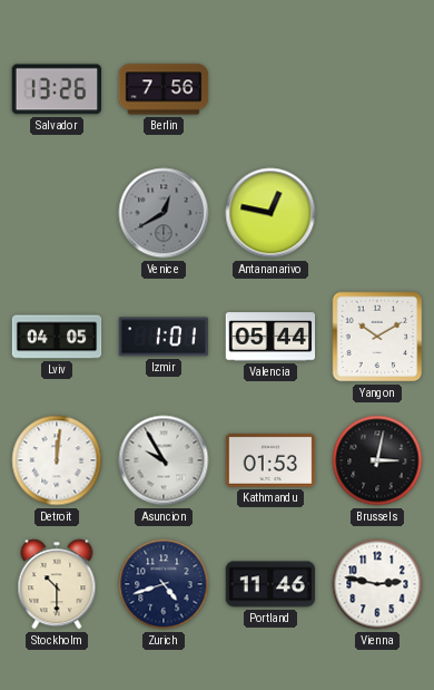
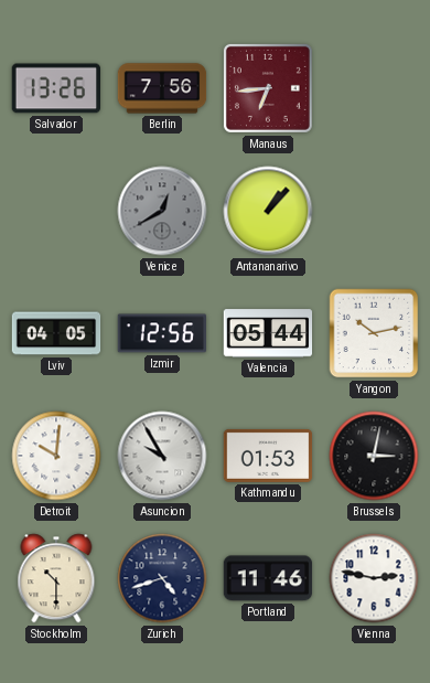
Manaus: none -> 6:44 (268, 88)
Antananarivo: 12:47 -> 1:07 (268, 211)
Izmir: 1:01 -> 12:56 (162, 333)
Yangon: 10:10 -> 10:13 (374, 333)
Detroit: 12:01 -> 10:01 (56, 456)
